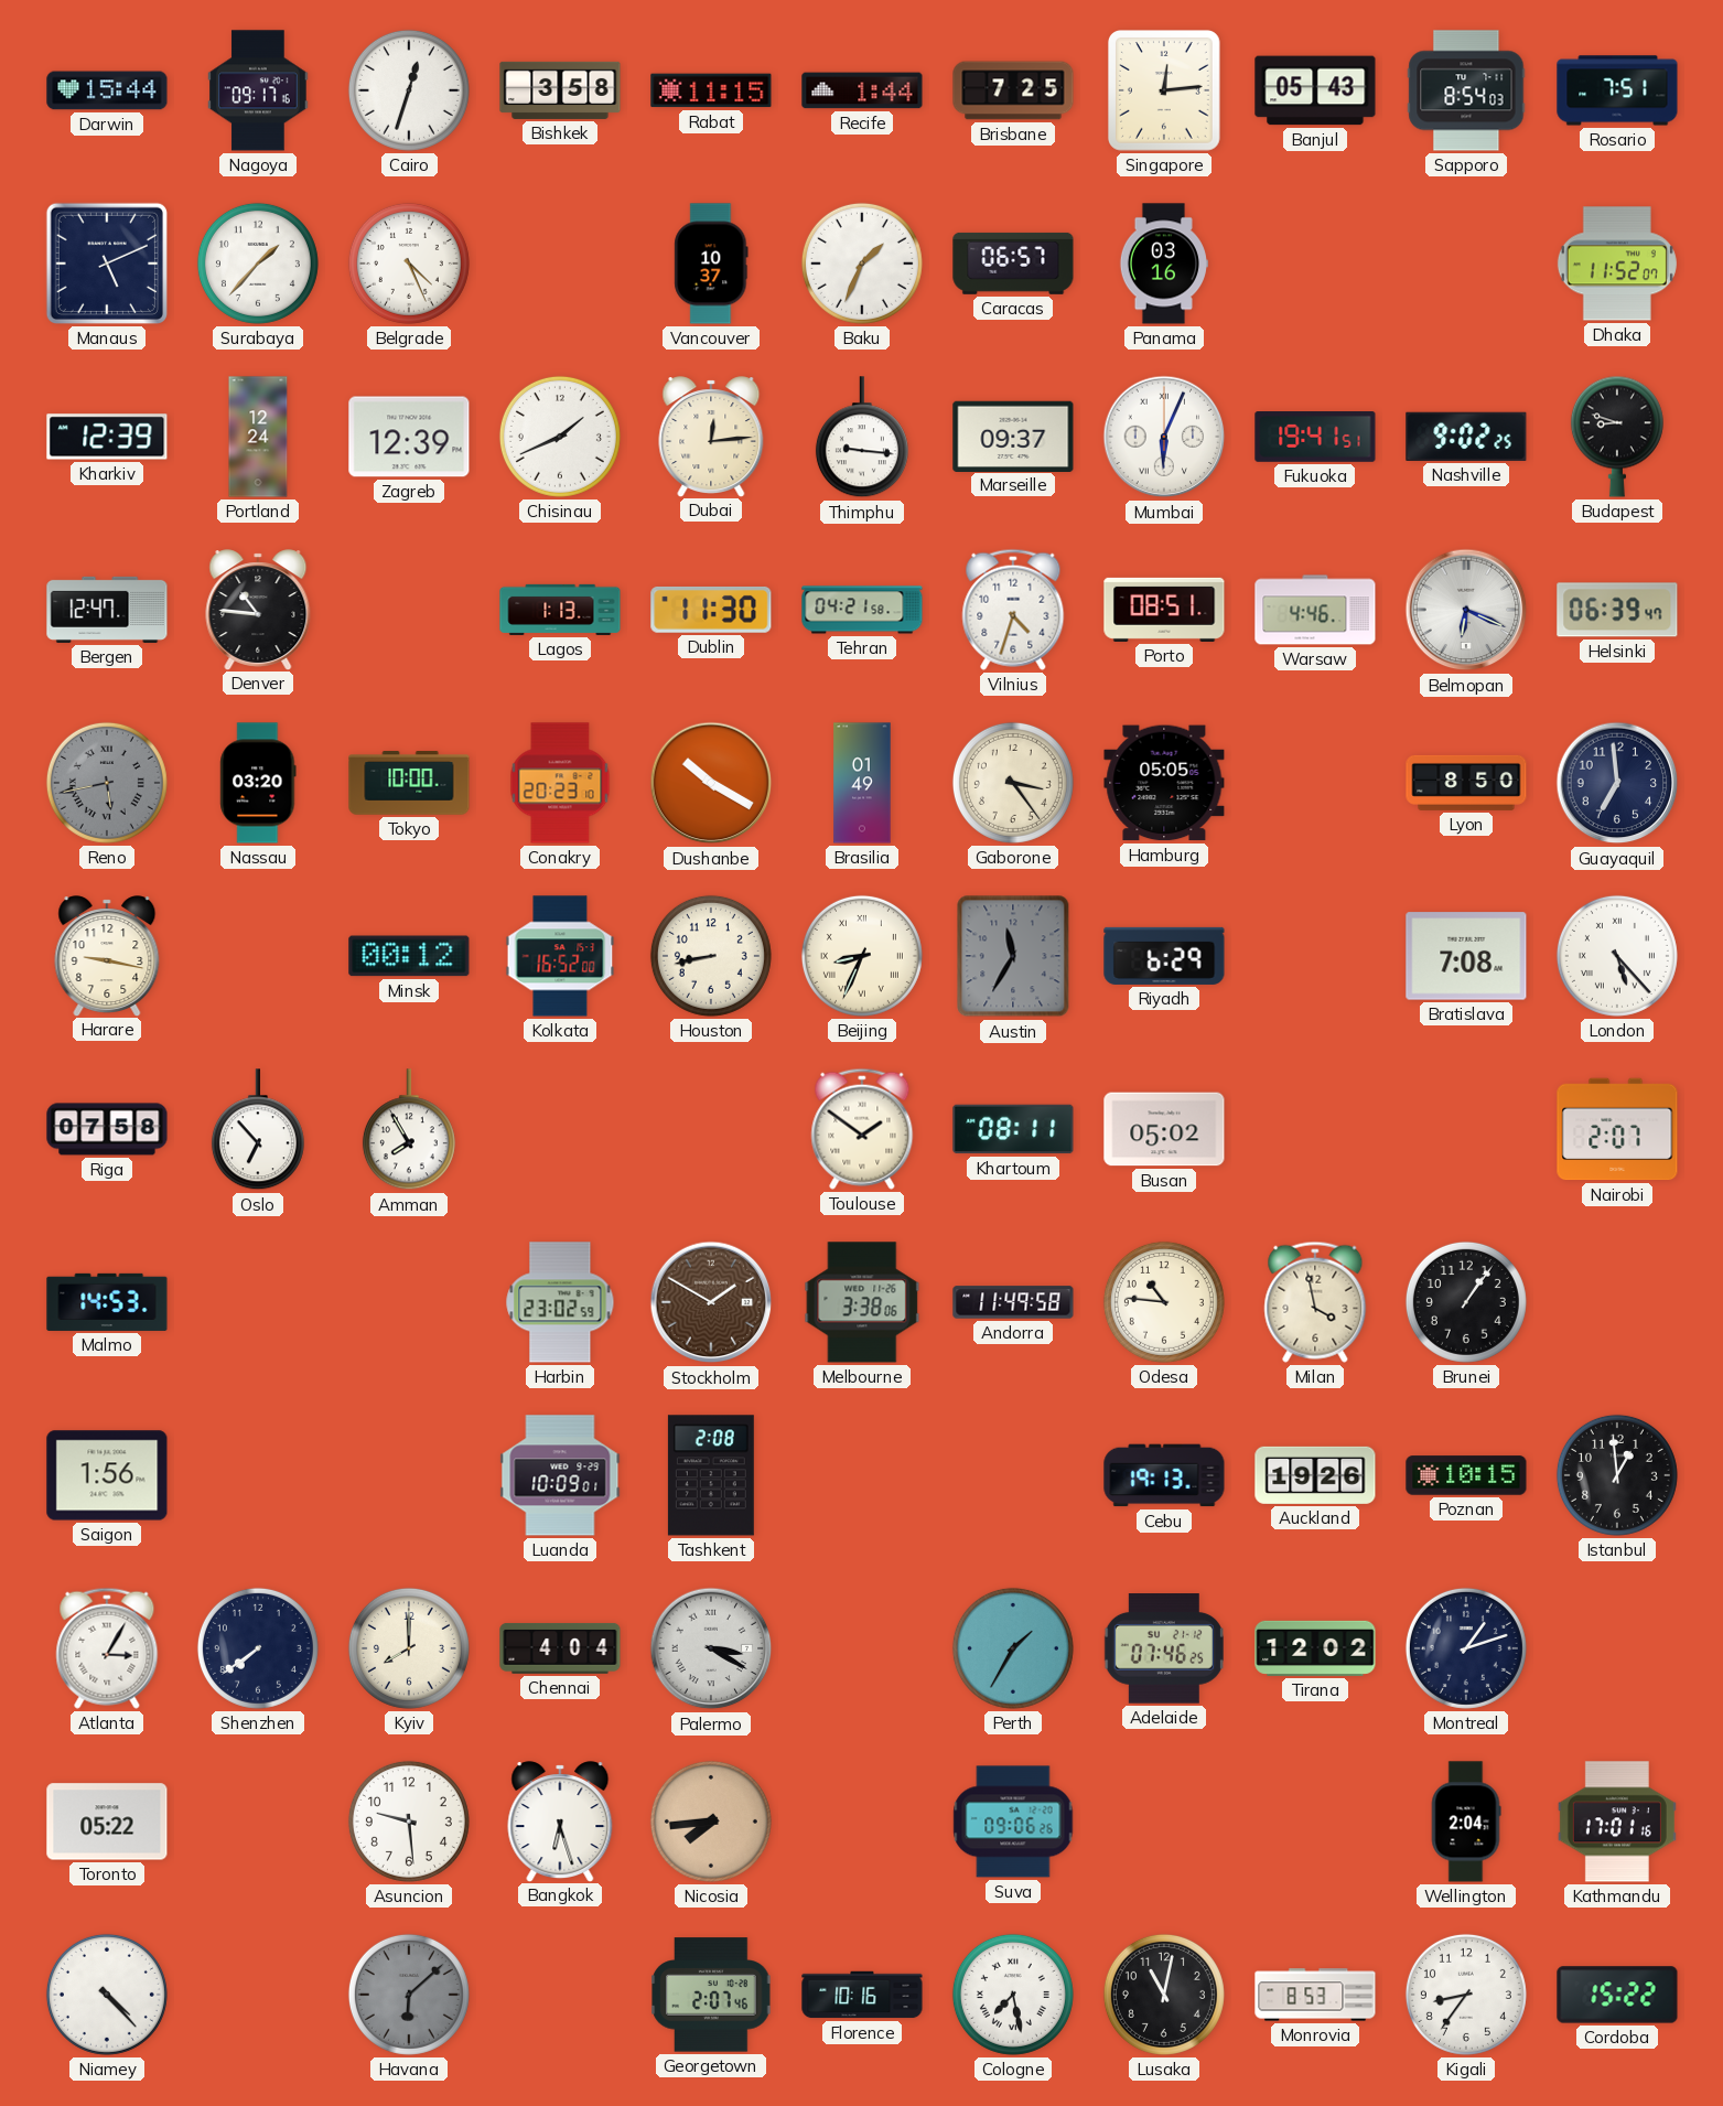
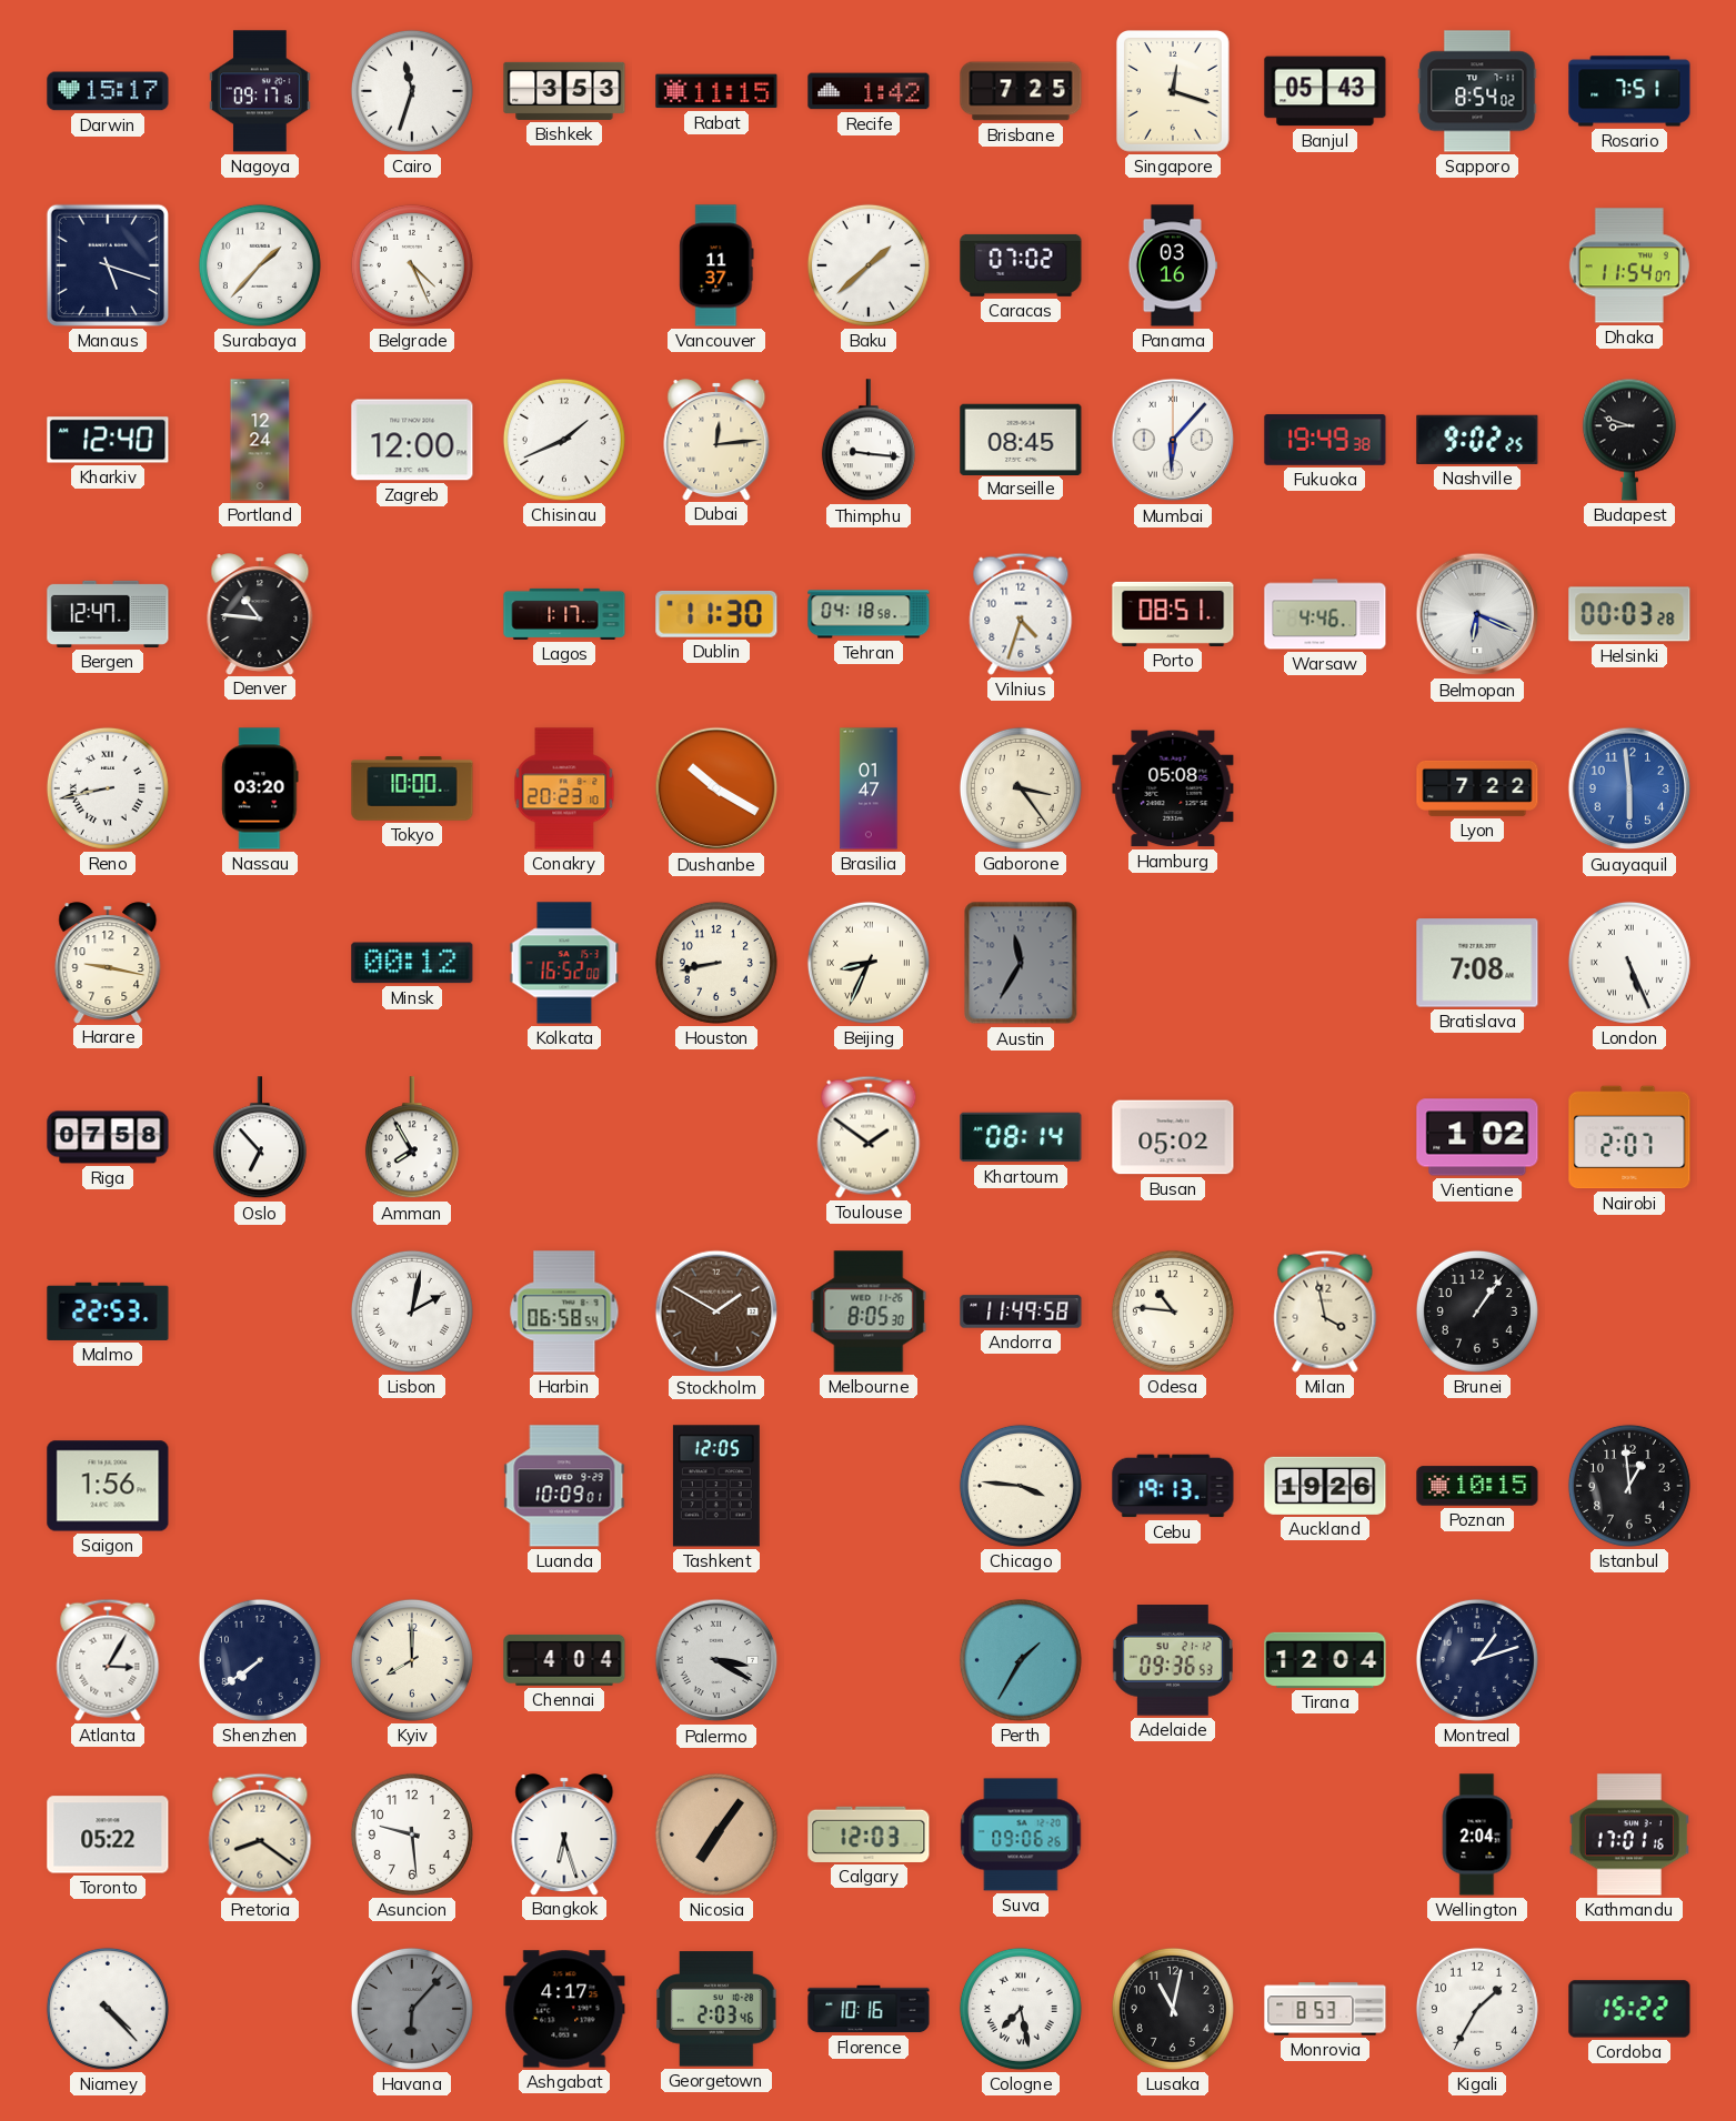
Darwin: 15:44 -> 15:17 (108, 91)
Cairo: 12:33 -> 11:33 (412, 91)
Bishkek: 3:58 -> 3:53 (564, 91)
Recife: 1:44 -> 1:42 (869, 91)
Singapore: 12:14 -> 12:18 (1173, 92)
Sapporo: 8:54:03 -> 8:54:02 (1477, 91)
Manaus: 5:11 -> 5:18 (108, 265)
Vancouver: 10:37 -> 11:37 (716, 265)
Baku: 1:34 -> 1:38 (869, 265)
Caracas: 06:57 -> 07:02 (1021, 265)
Dhaka: 11:52 -> 11:54 (1629, 265)
Kharkiv: 12:39 -> 12:40 (108, 440)
Zagreb: 12:39 -> 12:00 (412, 440)
Marseille: 09:37 -> 08:45 (1021, 439)
Mumbai: 6:04 -> 6:07 (1173, 440)
Fukuoka: 19:41 -> 19:49 (1325, 441)
Lagos: 1:13 -> 1:17 (564, 614)
Tehran: 04:21 -> 04:18 (869, 614)
Helsinki: 06:39 -> 00:03 (1629, 614)
Reno: 5:43 -> 8:43 (108, 788)
Reno dial: grey -> white (108, 788)
Brasilia: 01:49 -> 01:47 (869, 788)
Hamburg: 05:05 -> 05:08 (1173, 788)
Lyon: 8:50 -> 7:22 (1477, 788)
Guayaquil: 6:59 -> 5:59 (1629, 788)
Guayaquil dial: navy -> blue (1629, 788)
Riyadh: 6:29 -> none (1164, 956)
London: 5:23 -> 5:26 (1629, 963)
Khartoum: 08:11 -> 08:14 (1021, 1137)
Vientiane: none -> 1:02 (1477, 1137)
Malmo: 14:53 -> 22:53 (108, 1311)
Lisbon: none -> 2:02 (412, 1311)
Harbin: 23:02 -> 06:58 (564, 1311)
Melbourne: 3:38 -> 8:05 (869, 1311)
Tashkent: 2:08 -> 12:05 (716, 1486)
Chicago: none -> 3:46 (1021, 1486)
Adelaide: 07:46 -> 09:36 (1173, 1660)
Tirana: 12:02 -> 12:04 (1325, 1660)
Pretoria: none -> 8:21 (260, 1834)
Nicosia: 7:44 -> 7:06 (716, 1834)
Calgary: none -> 12:03 (869, 1834)
Havana: 6:08 -> 6:07 (412, 2009)
Ashgabat: none -> 4:17 (564, 2009)
Georgetown: 2:07 -> 2:03 (716, 2009)
Kigali: 8:36 -> 1:35 (1477, 2009)
